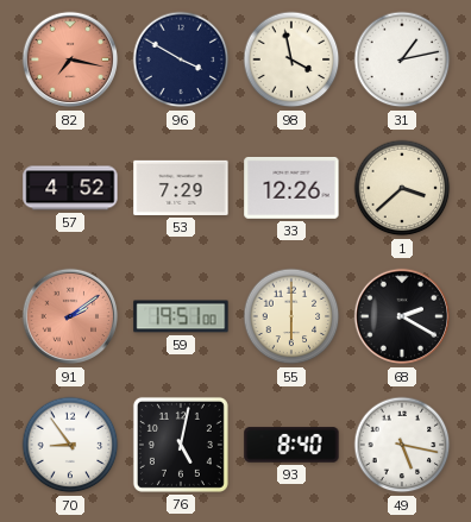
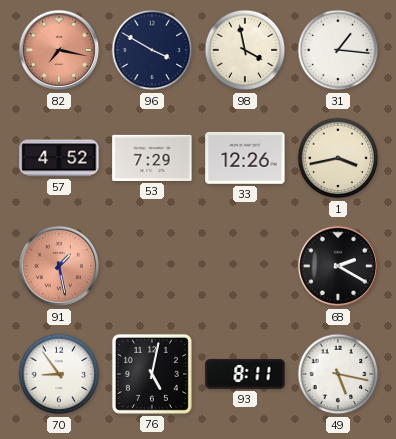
31: 1:13 -> 1:16 (338, 50)
1: 3:38 -> 3:43 (338, 158)
91: 2:09 -> 1:28 (59, 266)
59: 19:51 -> none (181, 316)
55: 6:00 -> none (291, 316)
93: 8:40 -> 8:11 (245, 374)
